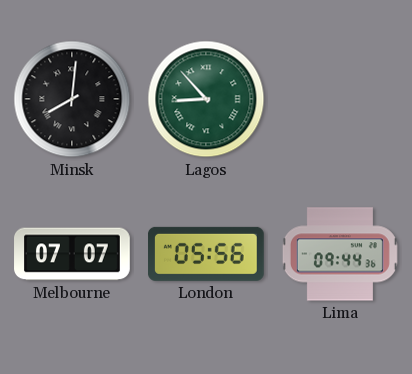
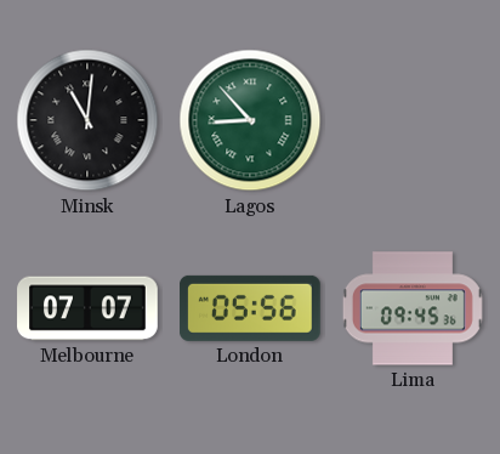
Minsk: 8:01 -> 11:01 (87, 120)
Lima: 09:44 -> 09:45 (413, 308)
